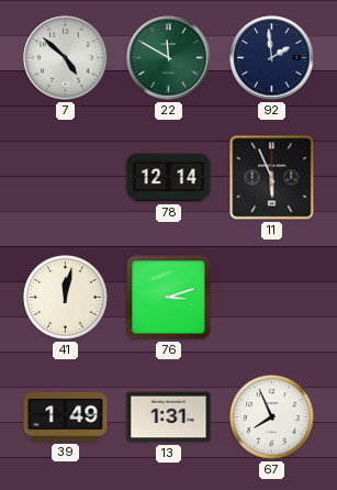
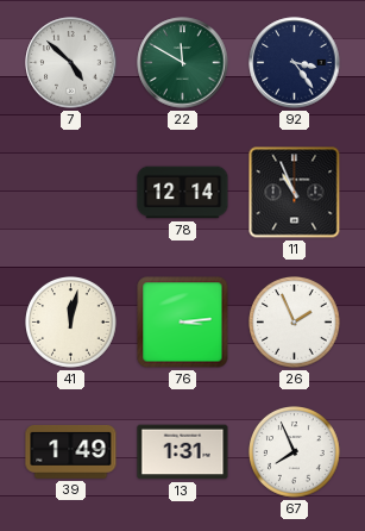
92: 1:59 -> 3:24 (295, 63)
11: 5:56 -> 10:56 (295, 193)
76: 3:12 -> 3:14 (183, 323)
26: none -> 1:56 (295, 323)
